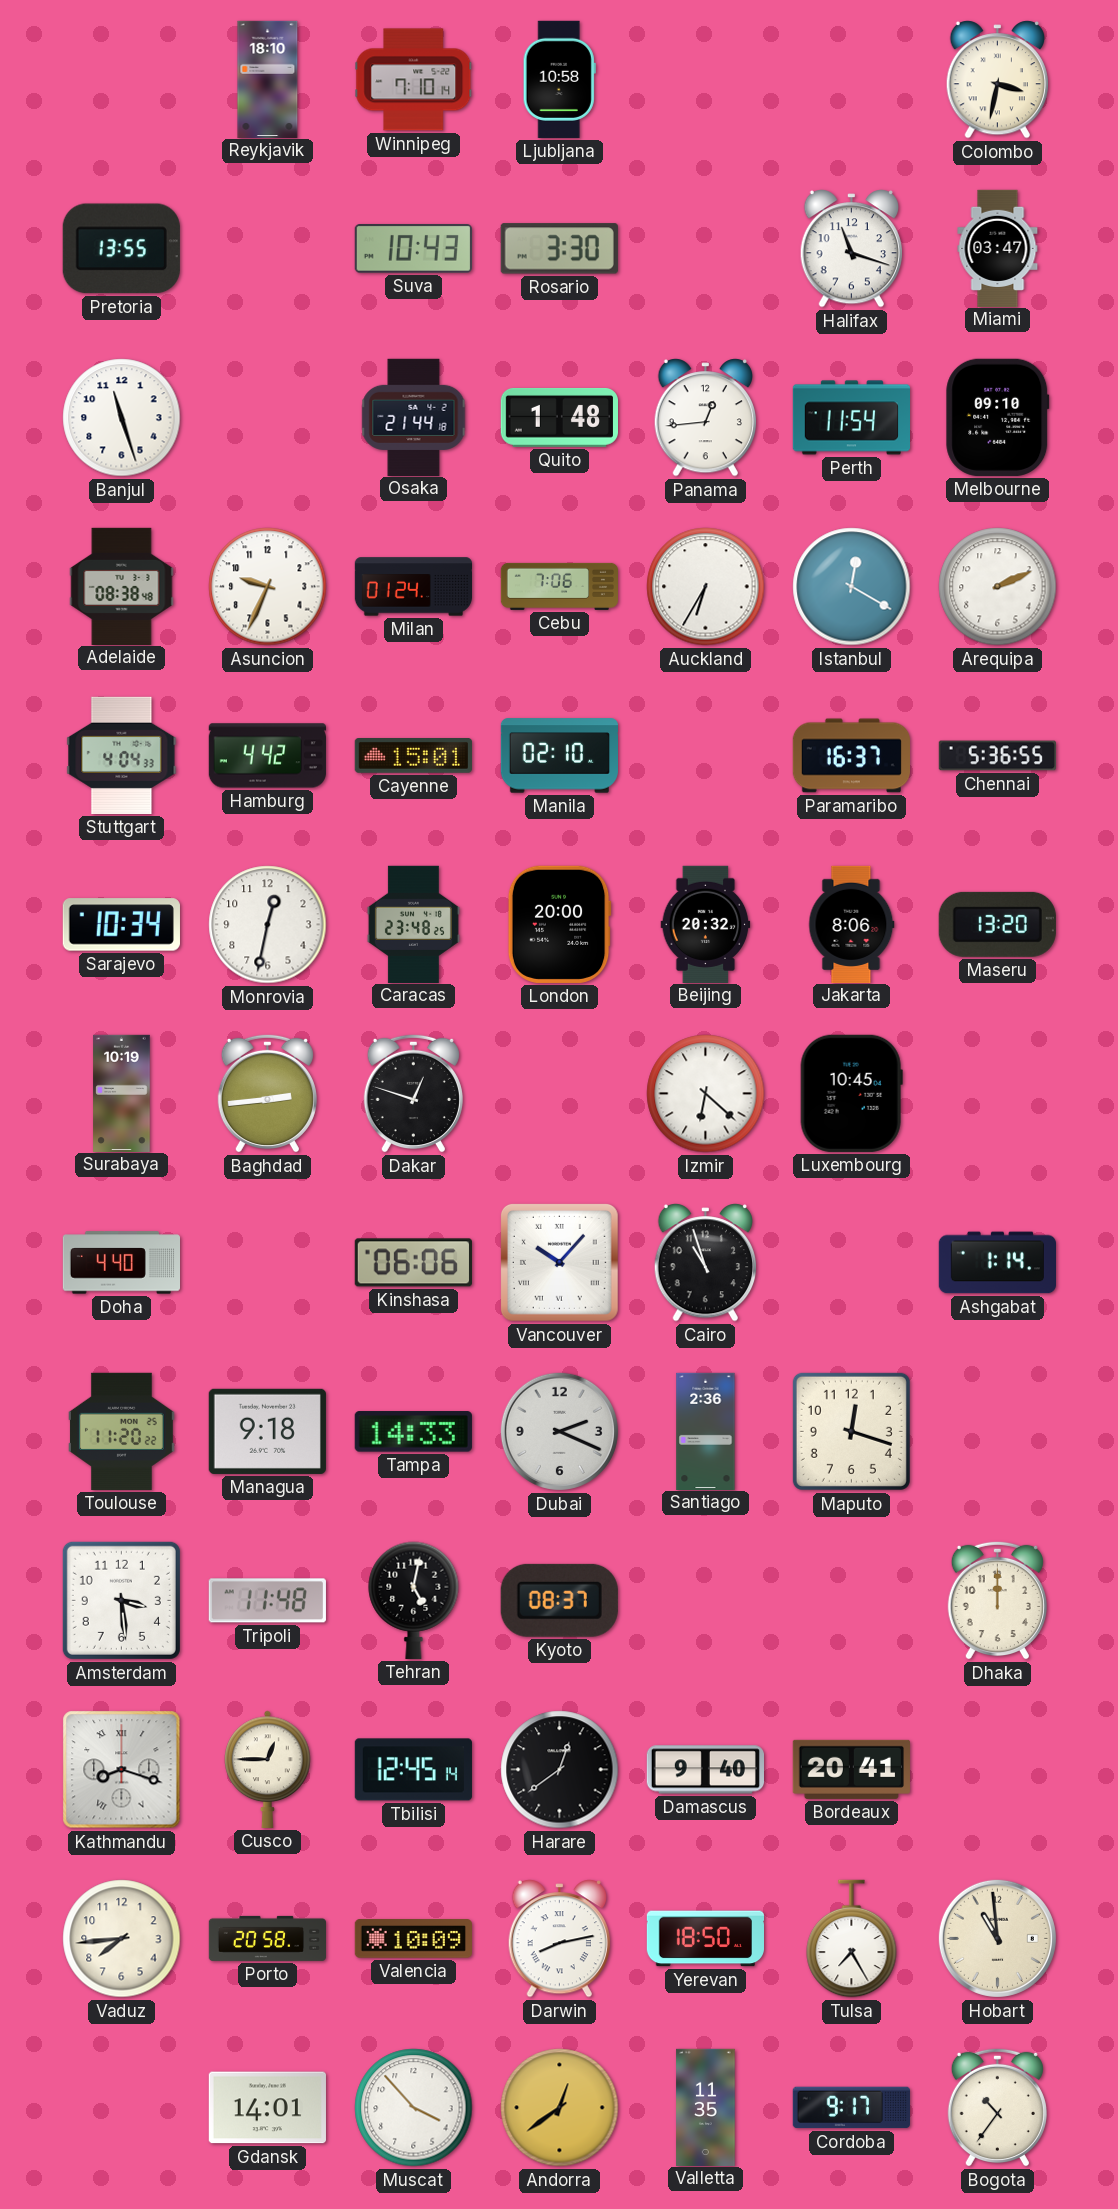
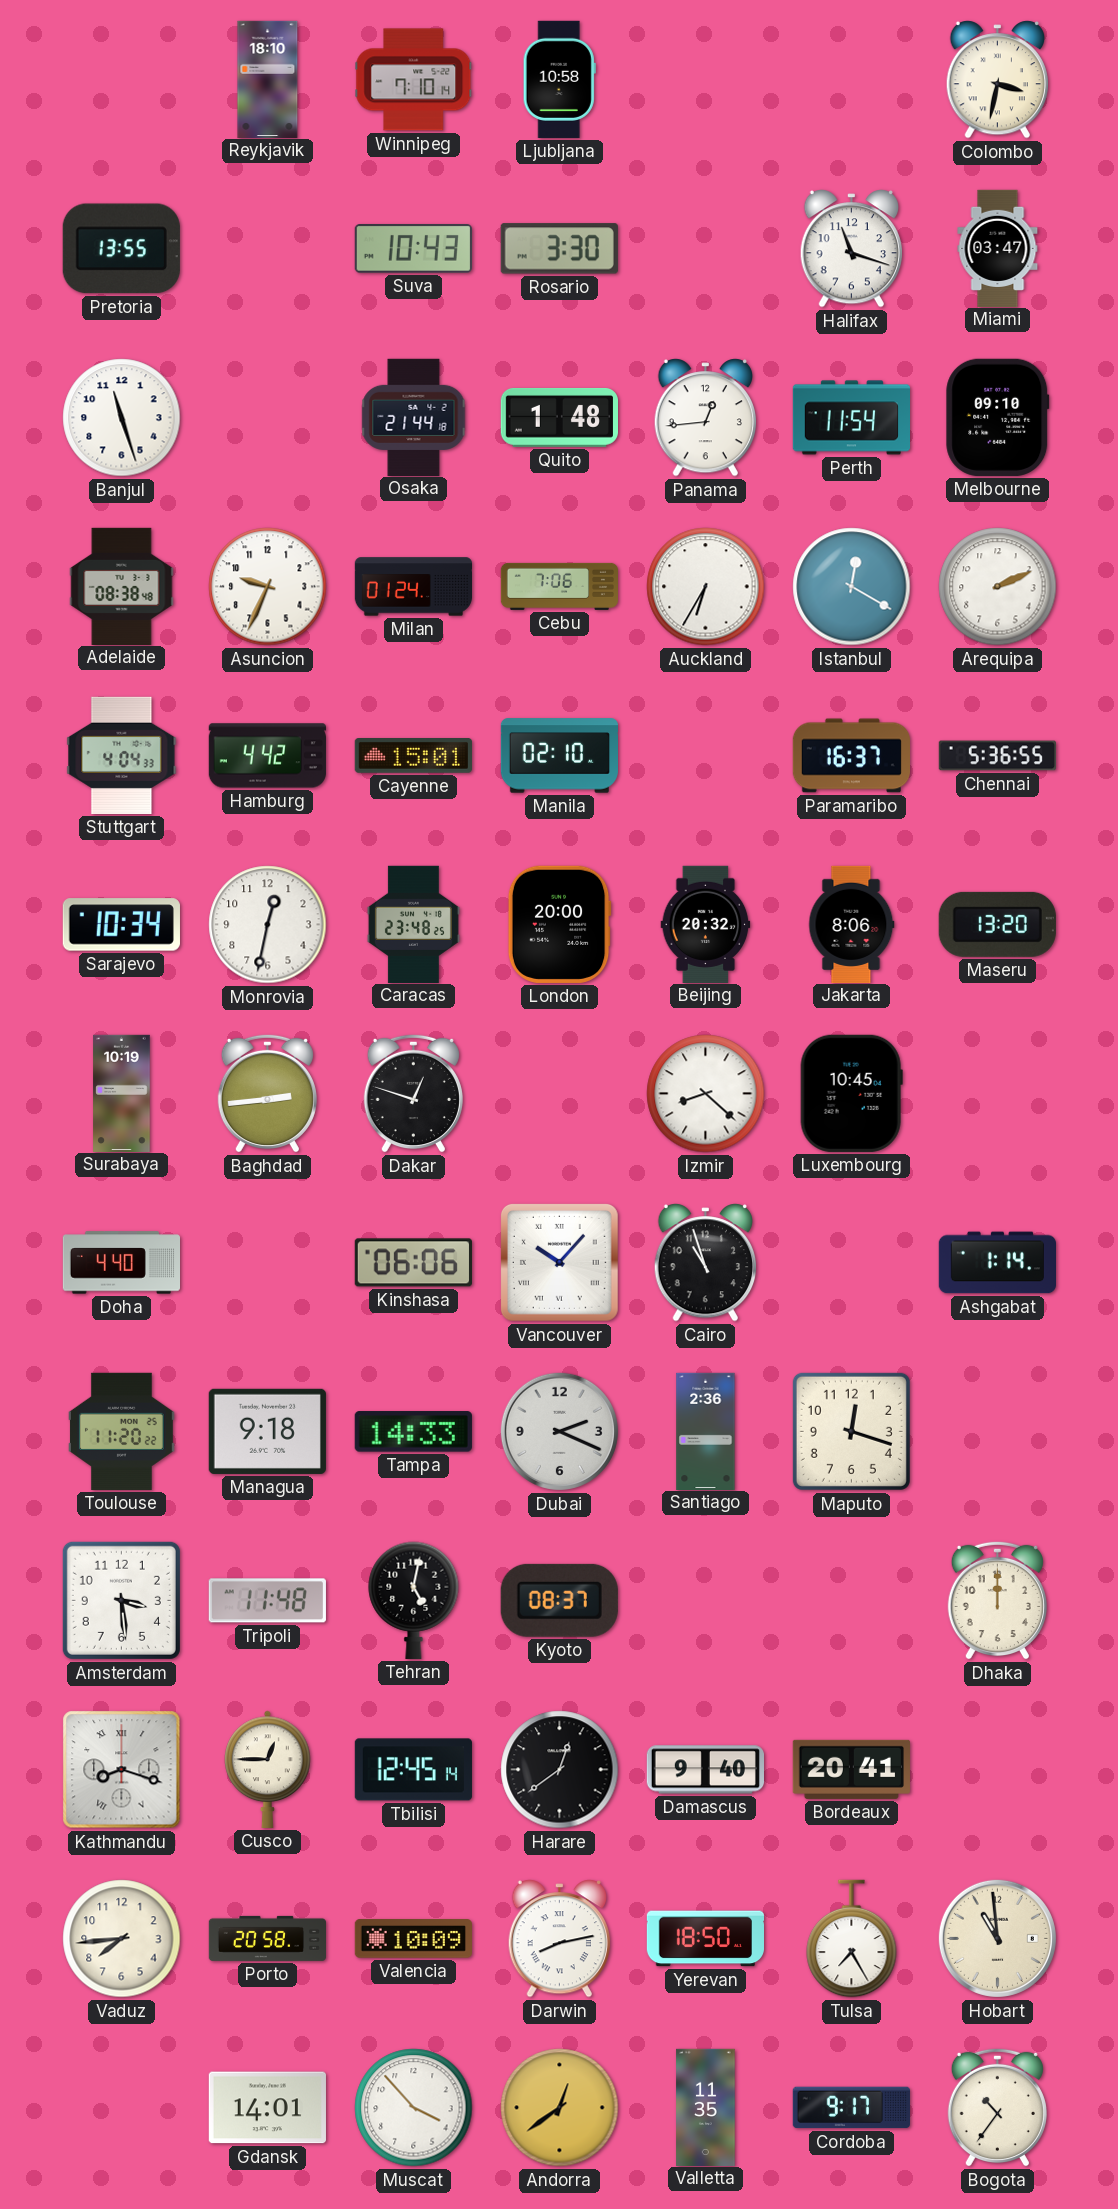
Izmir: 6:22 -> 8:22 (706, 1094)
